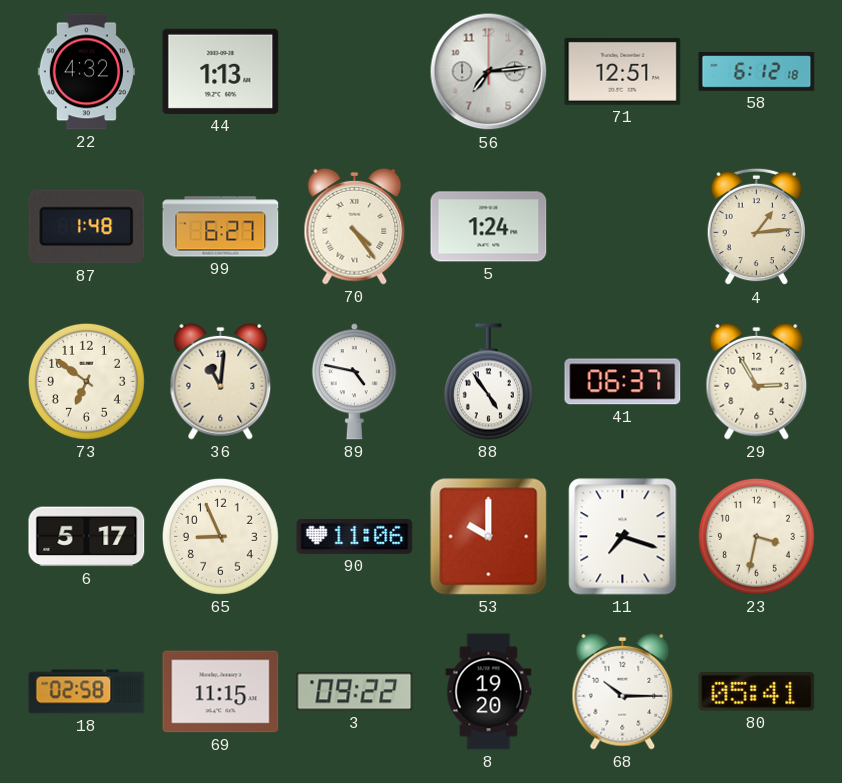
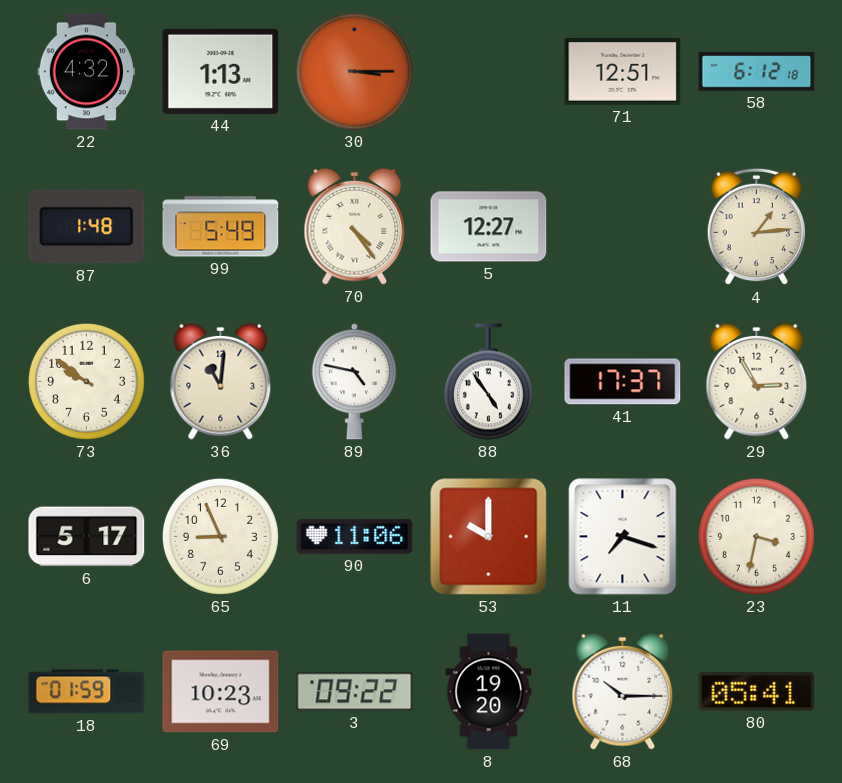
30: none -> 3:15 (354, 71)
56: 7:14 -> none (489, 72)
99: 6:27 -> 5:49 (221, 227)
5: 1:24 -> 12:27 (489, 227)
73: 6:51 -> 9:51 (86, 381)
41: 06:37 -> 17:37 (623, 382)
18: 02:58 -> 01:59 (87, 692)
69: 11:15 -> 10:23 (221, 692)
